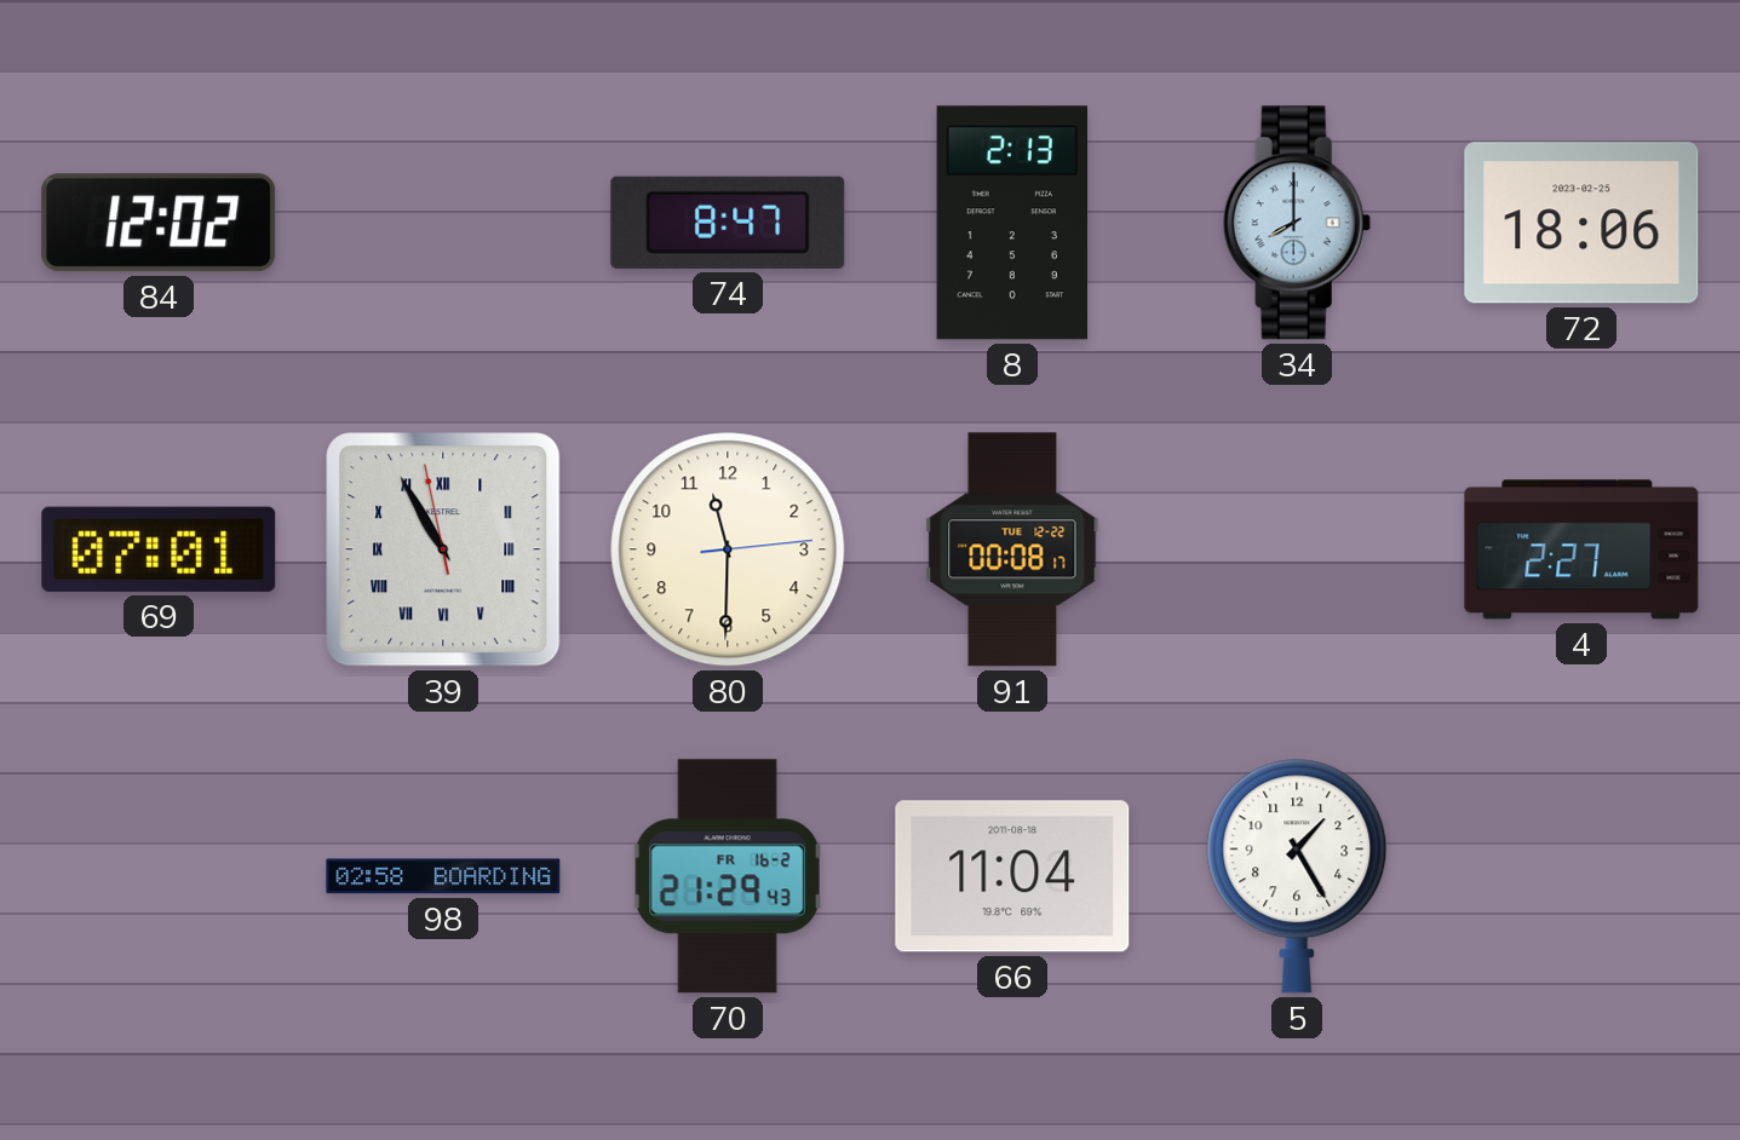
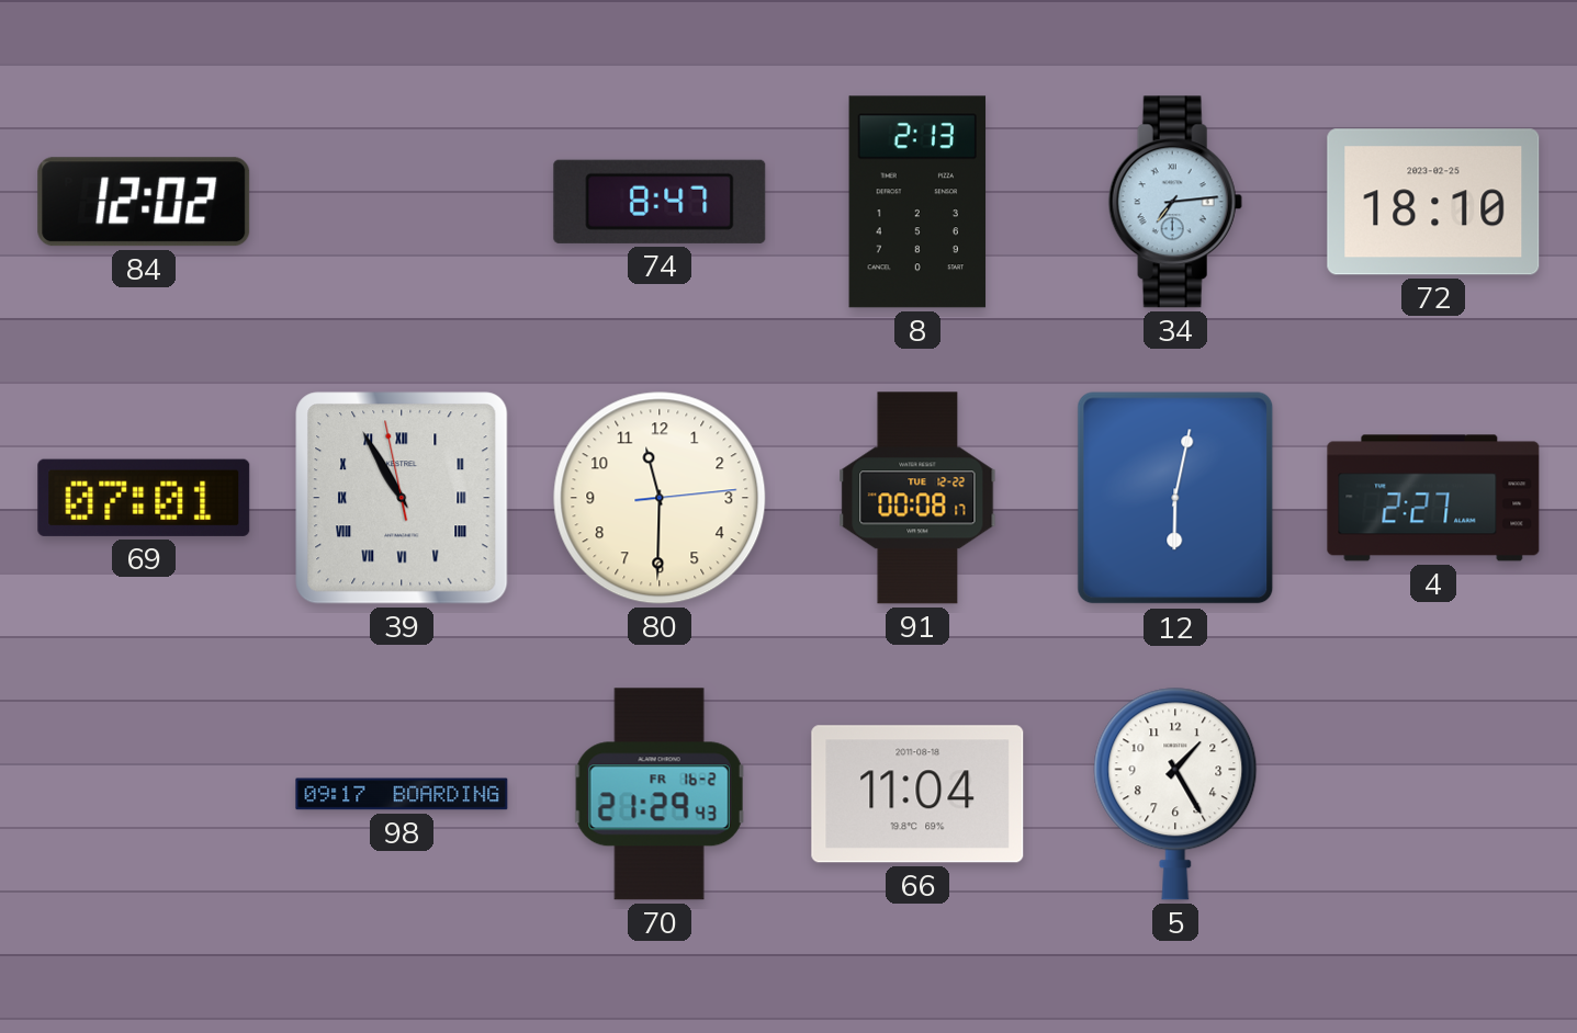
34: 8:00 -> 7:14 (1175, 202)
72: 18:06 -> 18:10 (1433, 202)
12: none -> 6:02 (1175, 498)
98: 02:58 -> 09:17 (402, 794)
